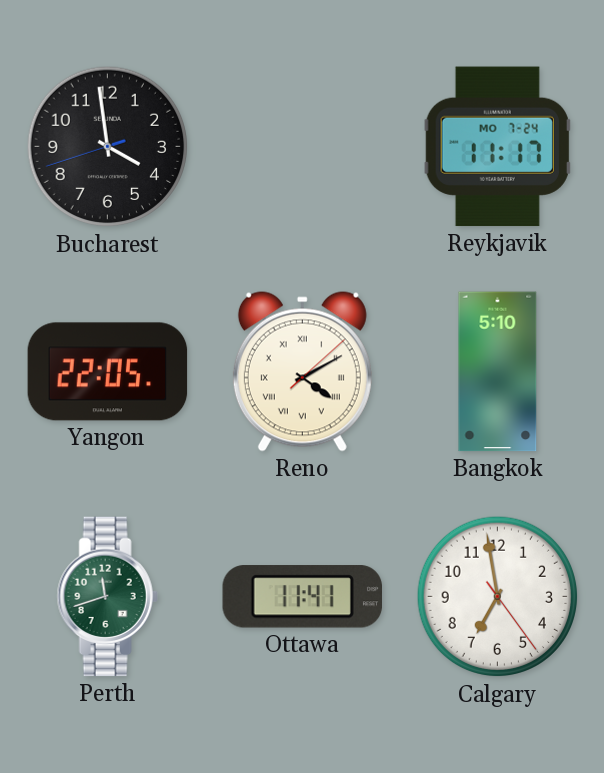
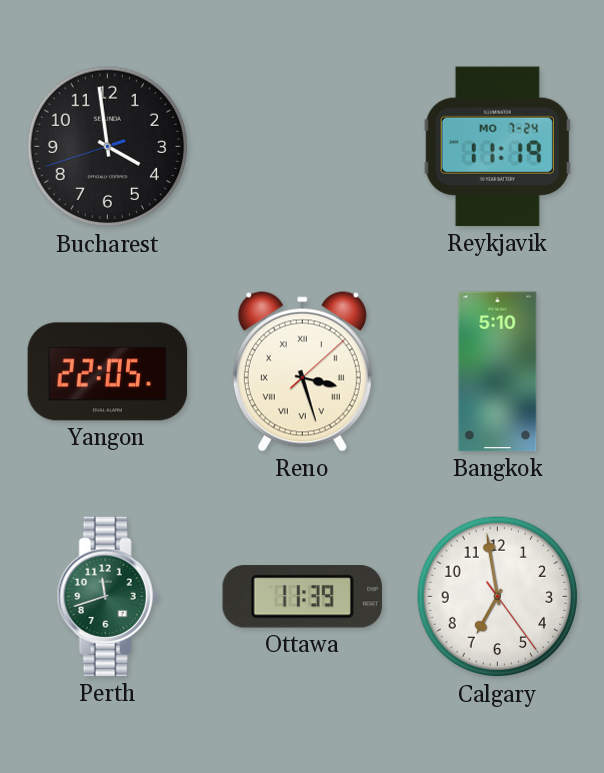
Reykjavik: 11:17 -> 11:19 (497, 147)
Reno: 4:10 -> 3:27 (302, 372)
Ottawa: 11:41 -> 11:39 (302, 597)
